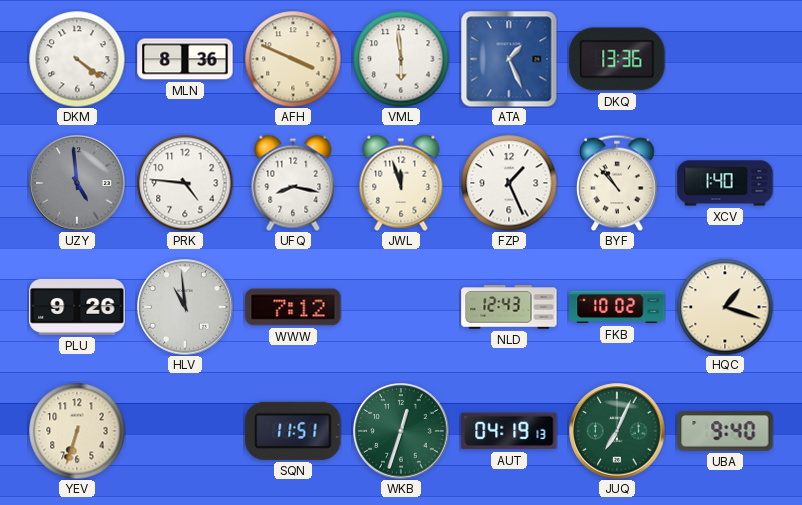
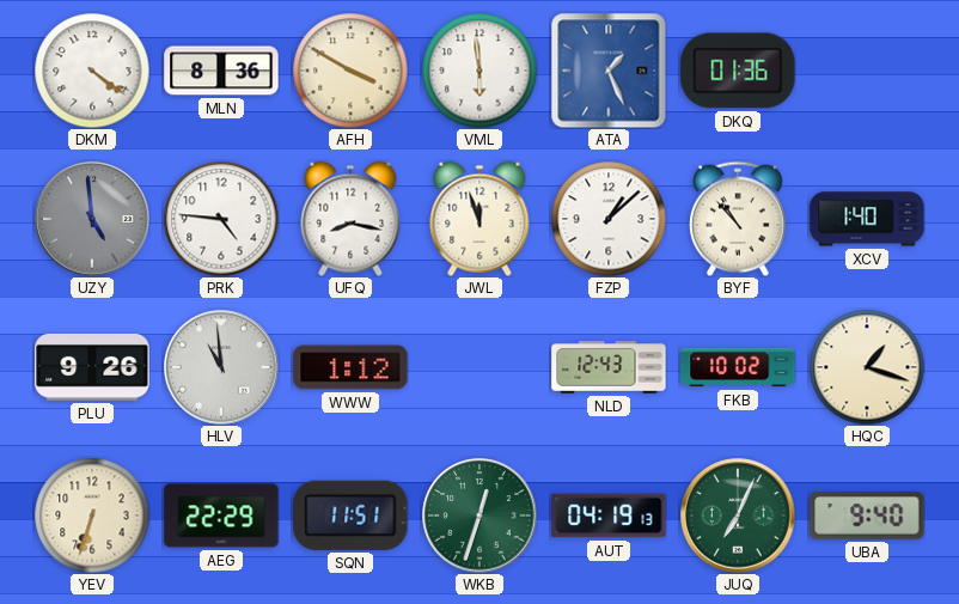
AFH: 3:49 -> 3:50 (350, 71)
DKQ: 13:36 -> 01:36 (738, 71)
FZP: 1:26 -> 1:08 (609, 219)
WWW: 7:12 -> 1:12 (350, 367)
AEG: none -> 22:29 (221, 515)
